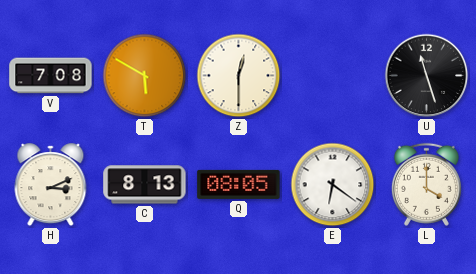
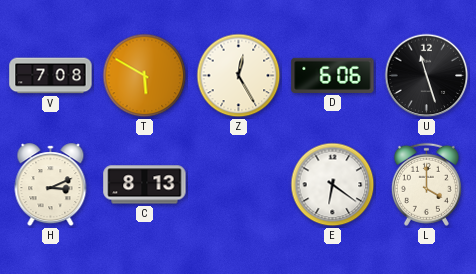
Z: 12:30 -> 12:25 (239, 76)
D: none -> 6:06 (333, 75)
Q: 08:05 -> none (239, 184)
